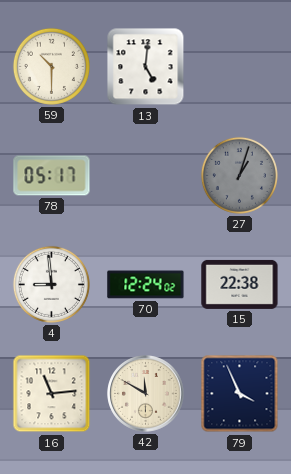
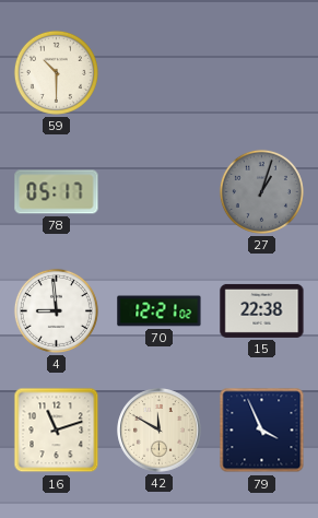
13: 5:01 -> none (146, 67)
70: 12:24 -> 12:21 (160, 311)
16: 11:14 -> 11:12 (57, 431)
